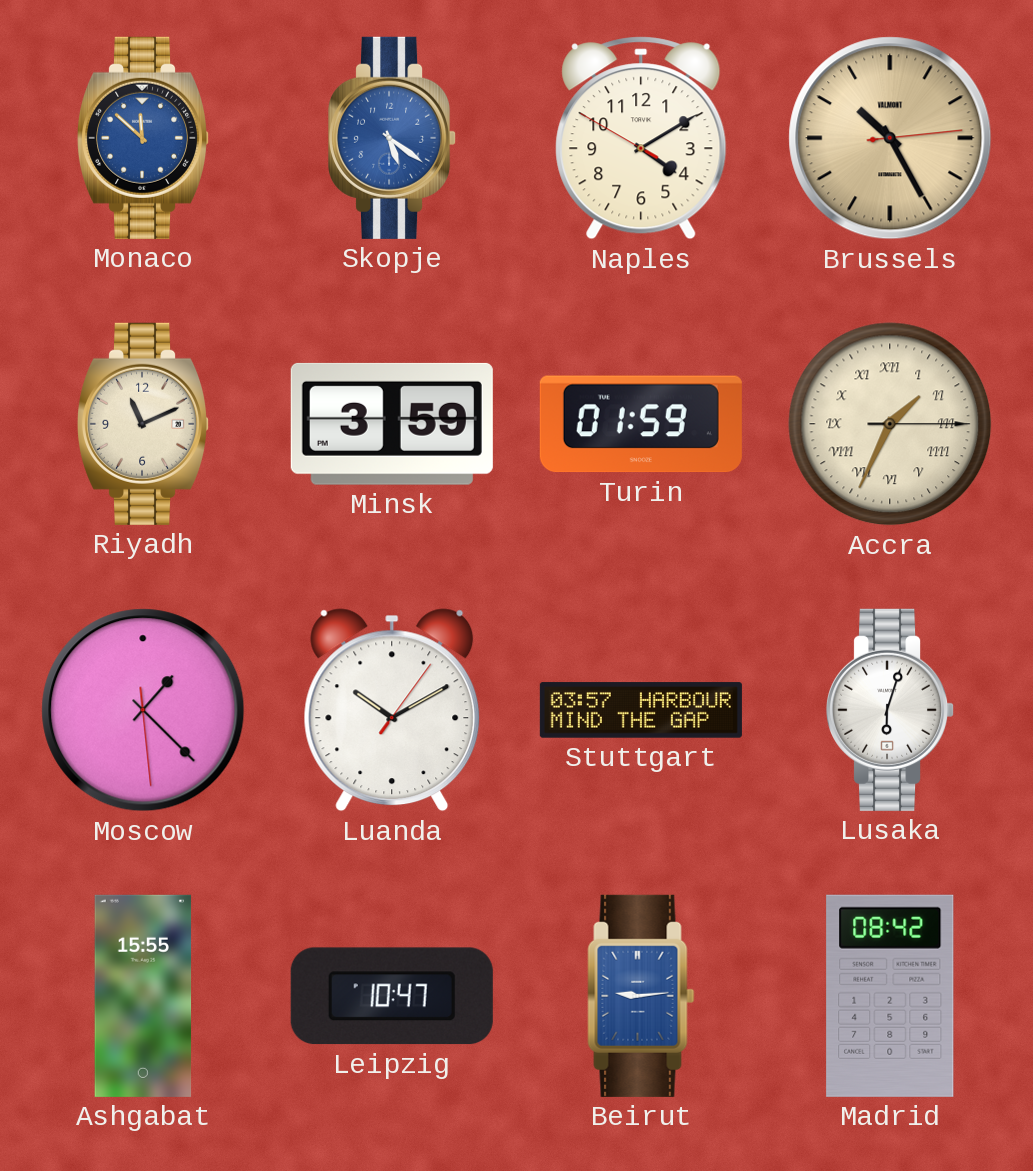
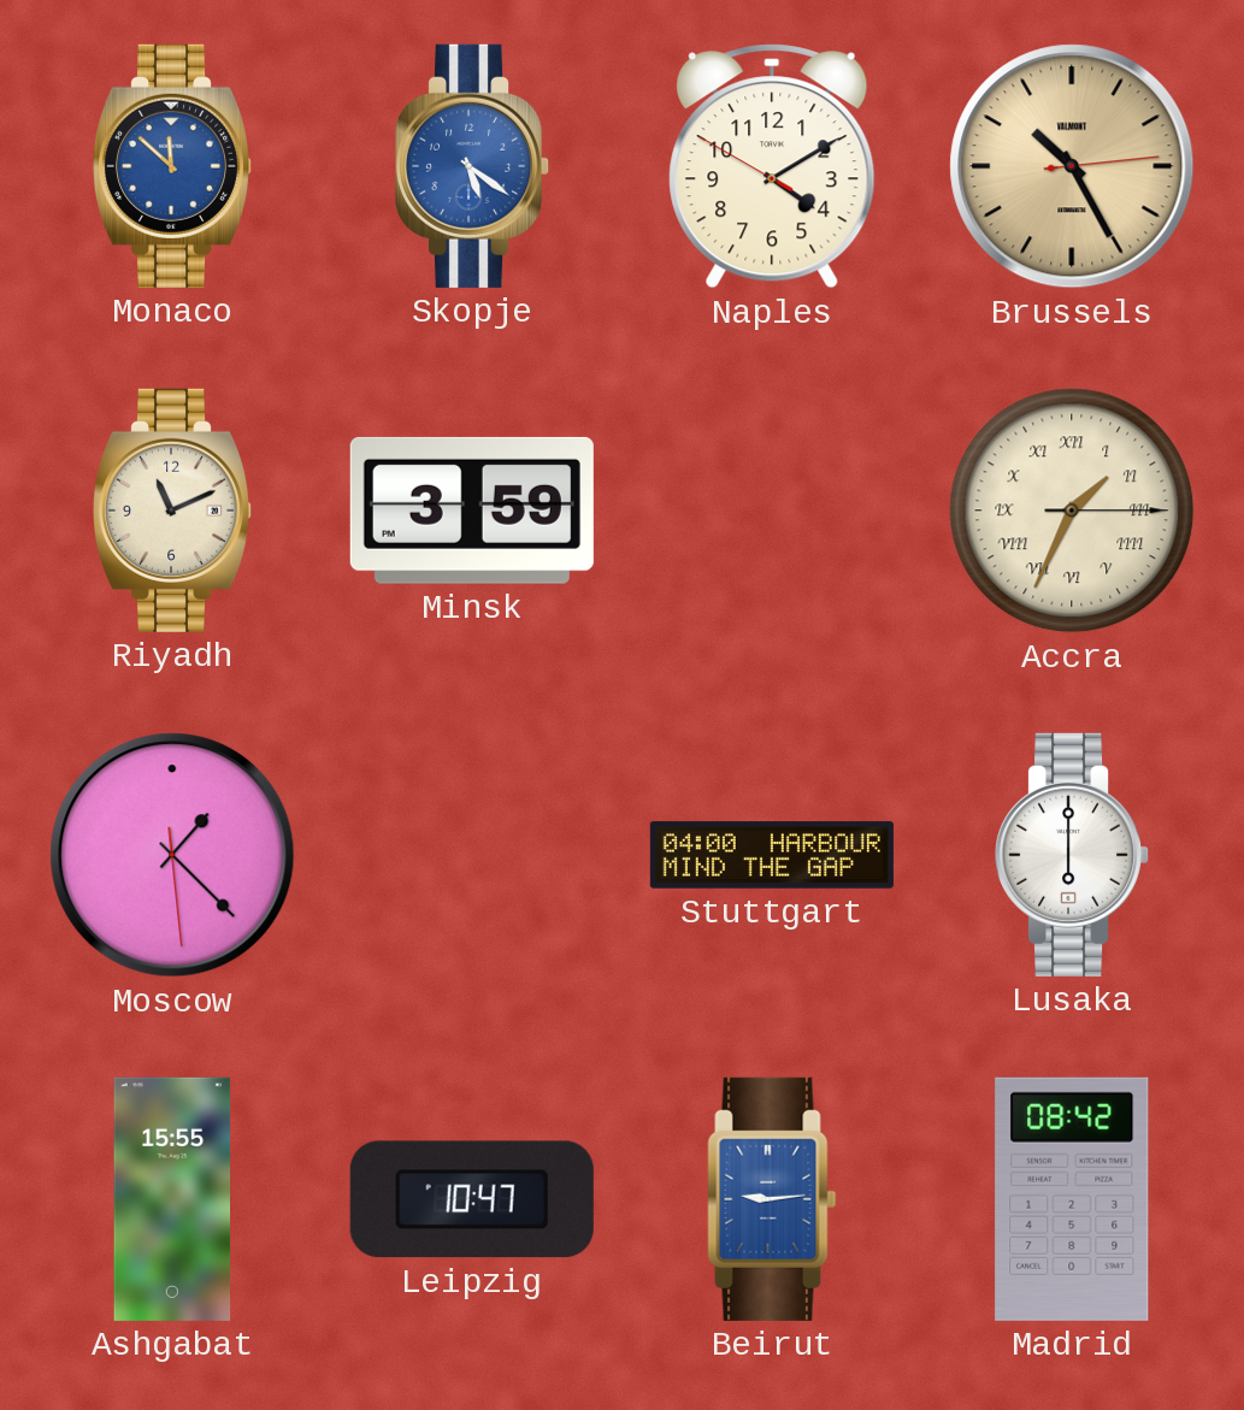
Turin: 01:59 -> none (641, 424)
Luanda: 10:10 -> none (392, 710)
Stuttgart: 03:57 -> 04:00 (772, 855)
Lusaka: 6:03 -> 6:00 (1073, 855)
